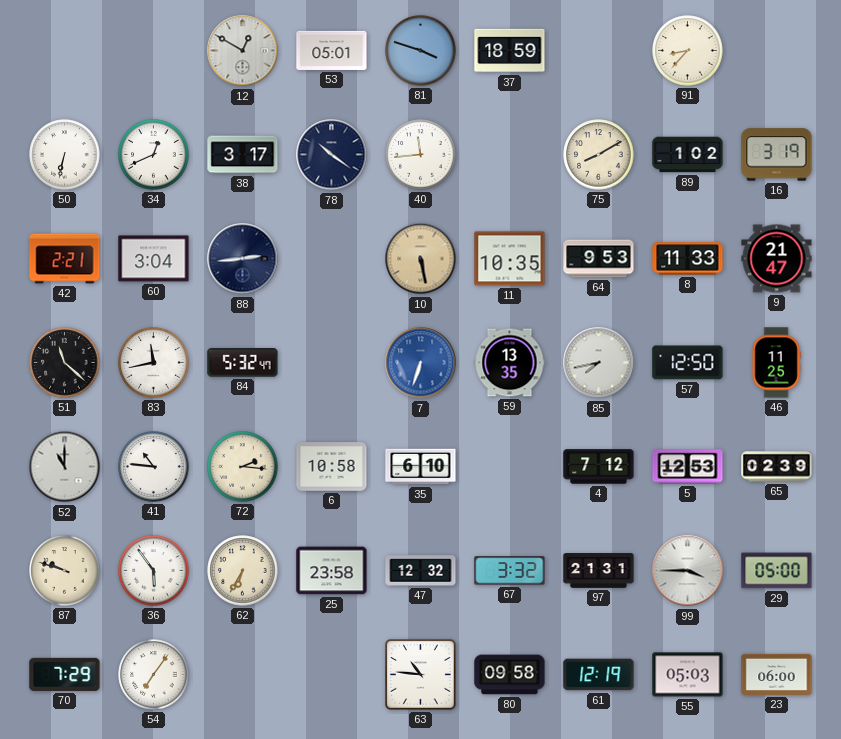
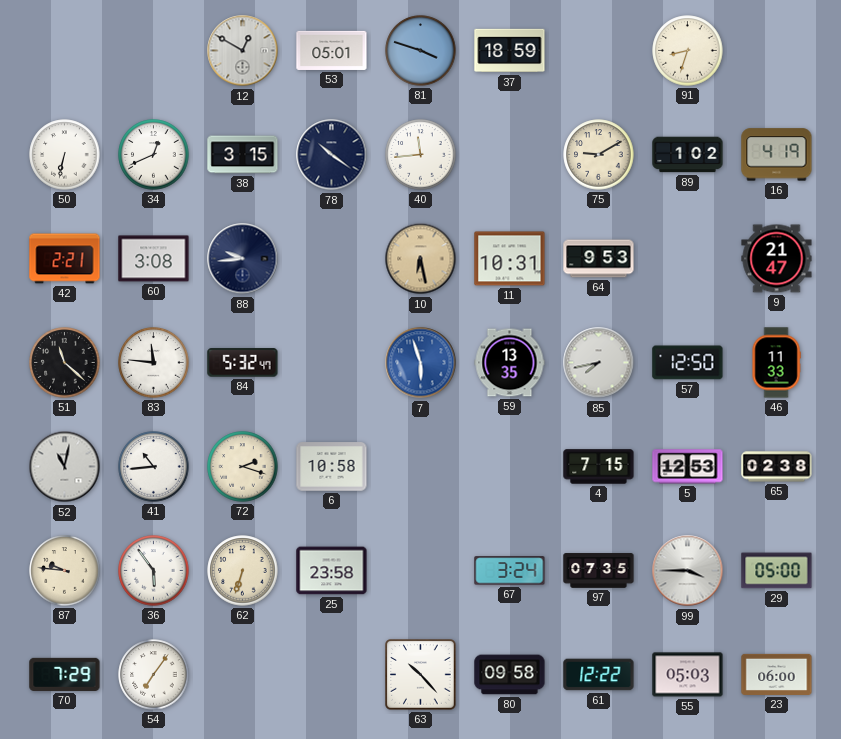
91: 8:37 -> 8:33 (688, 51)
38: 3:17 -> 3:15 (243, 155)
75: 8:10 -> 9:10 (599, 155)
16: 3:19 -> 4:19 (777, 155)
60: 3:04 -> 3:08 (154, 259)
88: 2:44 -> 9:44 (243, 259)
10: 5:28 -> 6:28 (421, 259)
11: 10:35 -> 10:31 (510, 259)
8: 11:33 -> none (688, 259)
83: 11:43 -> 11:46 (154, 363)
7: 6:33 -> 5:57 (421, 363)
46: 11:25 -> 11:33 (776, 363)
52: 11:00 -> 11:02 (65, 467)
41: 10:46 -> 10:44 (154, 467)
72: 2:16 -> 2:18 (243, 467)
35: 6:10 -> none (421, 467)
4: 7:12 -> 7:15 (599, 467)
65: 02:39 -> 02:38 (777, 467)
87: 9:48 -> 9:46 (65, 571)
62: 6:35 -> 6:33 (243, 571)
47: 12:32 -> none (421, 571)
67: 3:32 -> 3:24 (510, 571)
97: 21:31 -> 07:35 (599, 571)
63: 10:46 -> 10:23 (421, 675)
61: 12:19 -> 12:22 (599, 675)
